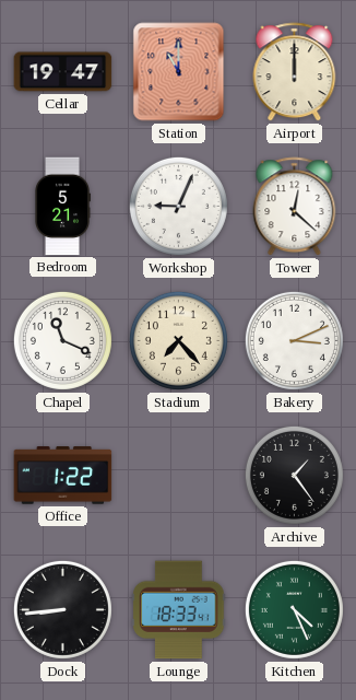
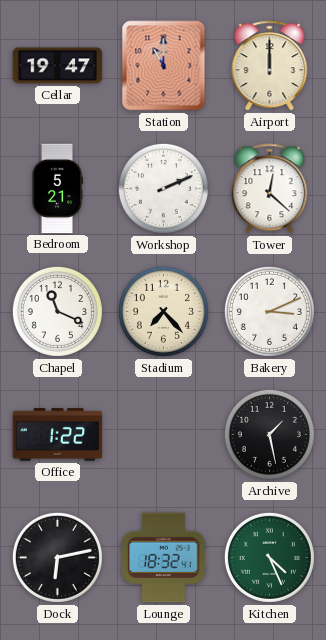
Workshop: 9:04 -> 2:11 (163, 188)
Archive: 1:24 -> 1:28 (269, 434)
Dock: 8:44 -> 6:13 (57, 557)
Lounge: 18:33 -> 18:32 (164, 558)
